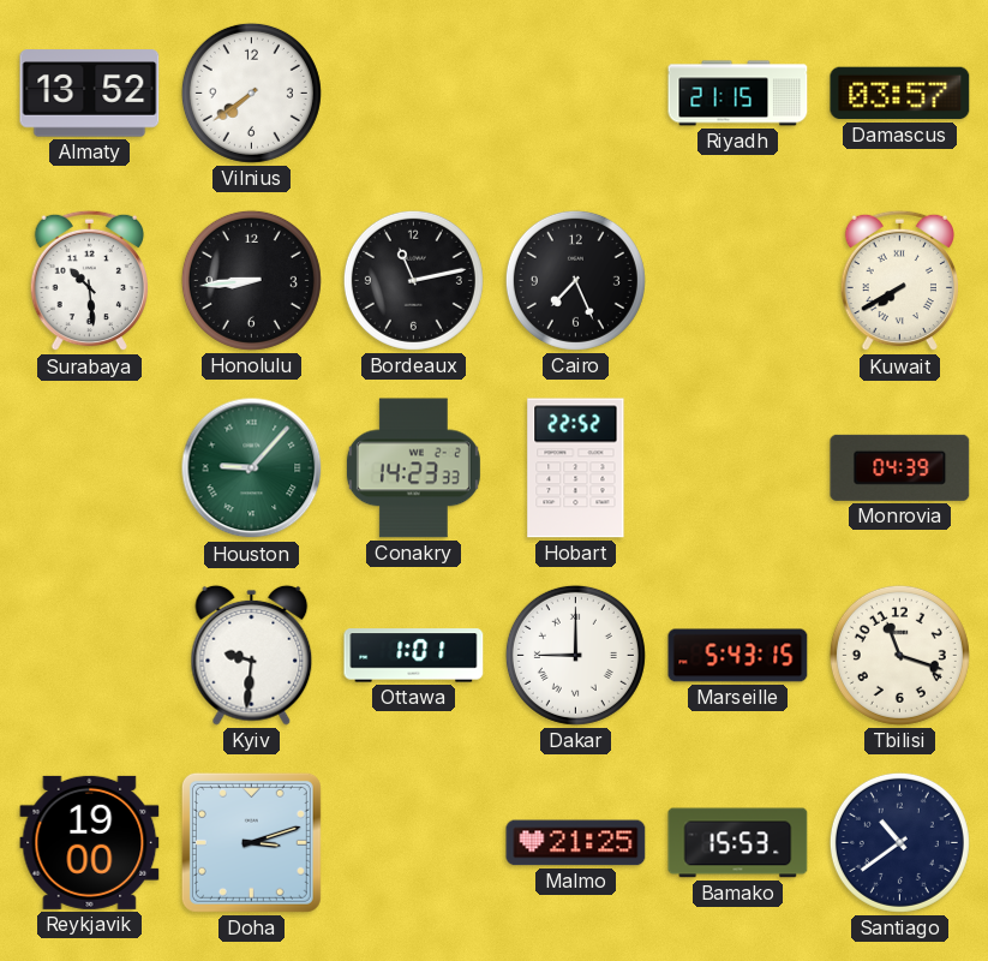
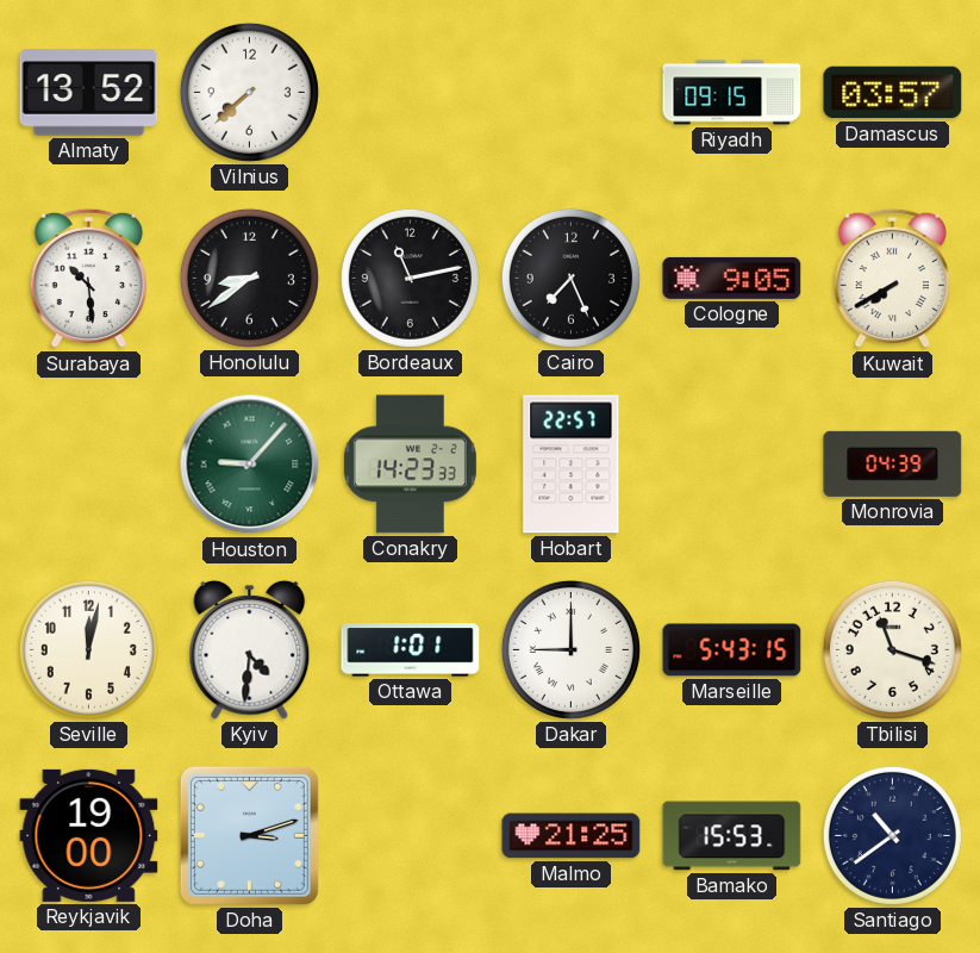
Vilnius: 7:39 -> 7:38 (249, 92)
Riyadh: 21:15 -> 09:15 (732, 93)
Honolulu: 8:44 -> 8:39 (249, 278)
Cologne: none -> 9:05 (732, 278)
Hobart: 22:52 -> 22:57 (572, 465)
Seville: none -> 12:02 (88, 649)
Kyiv: 9:31 -> 4:31 (250, 649)
